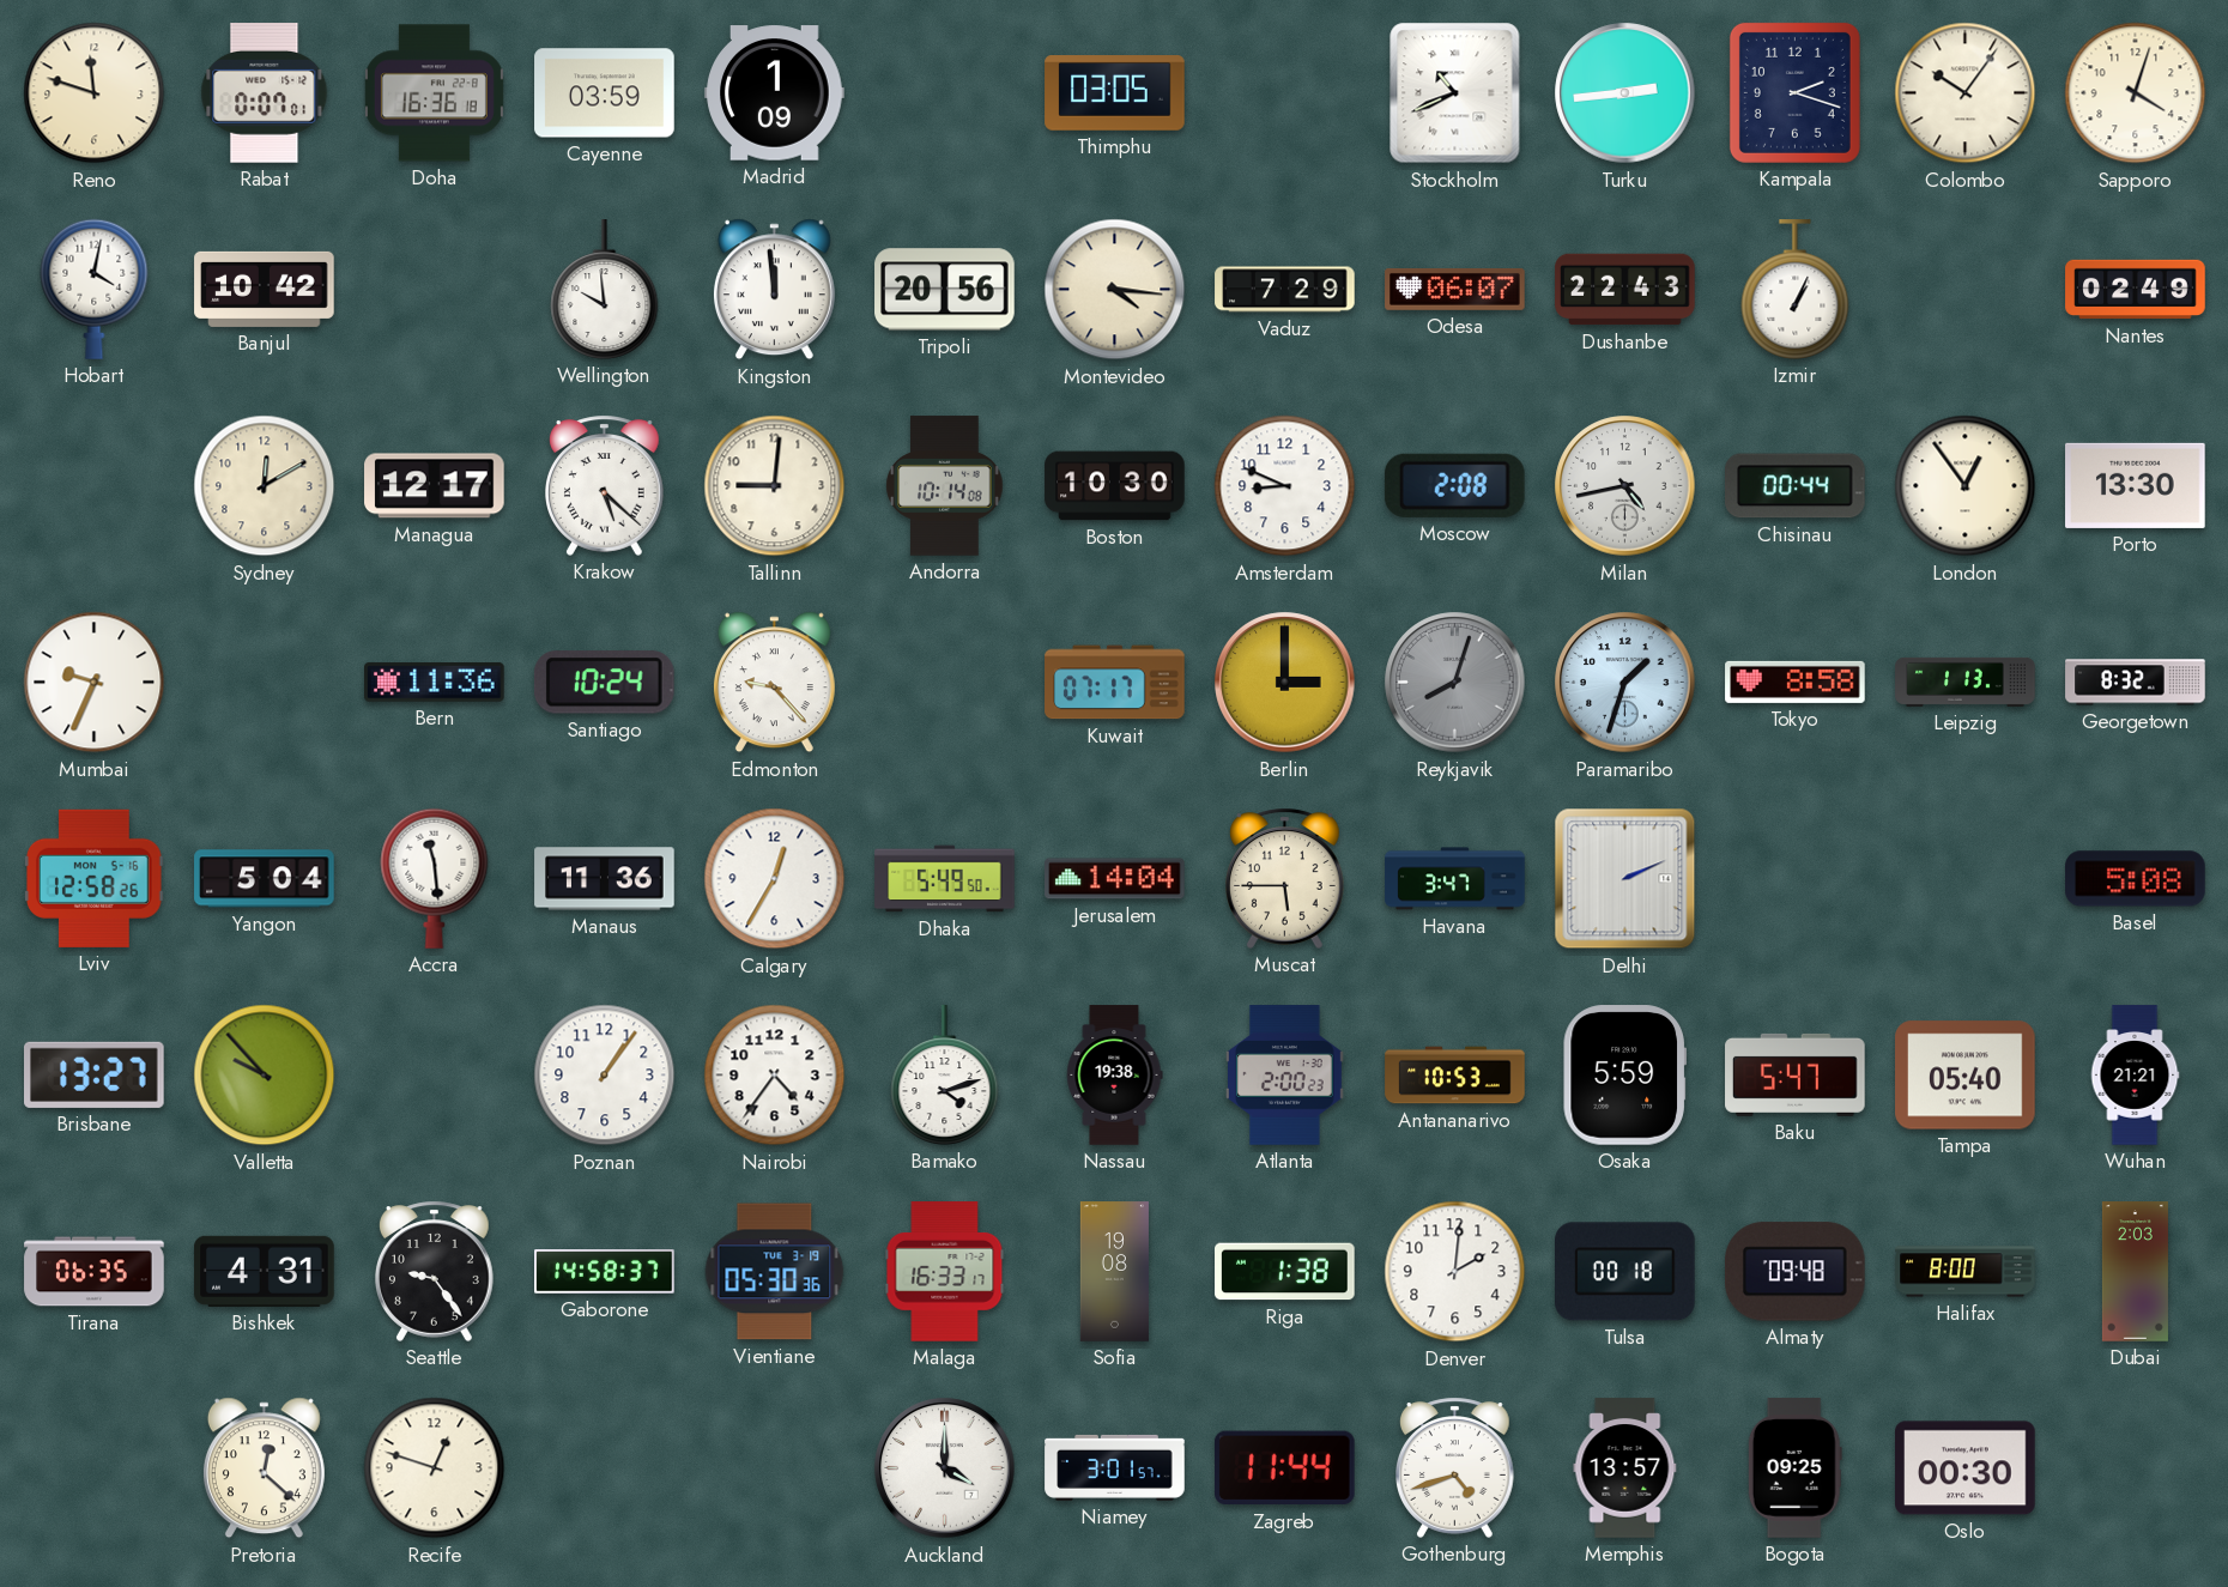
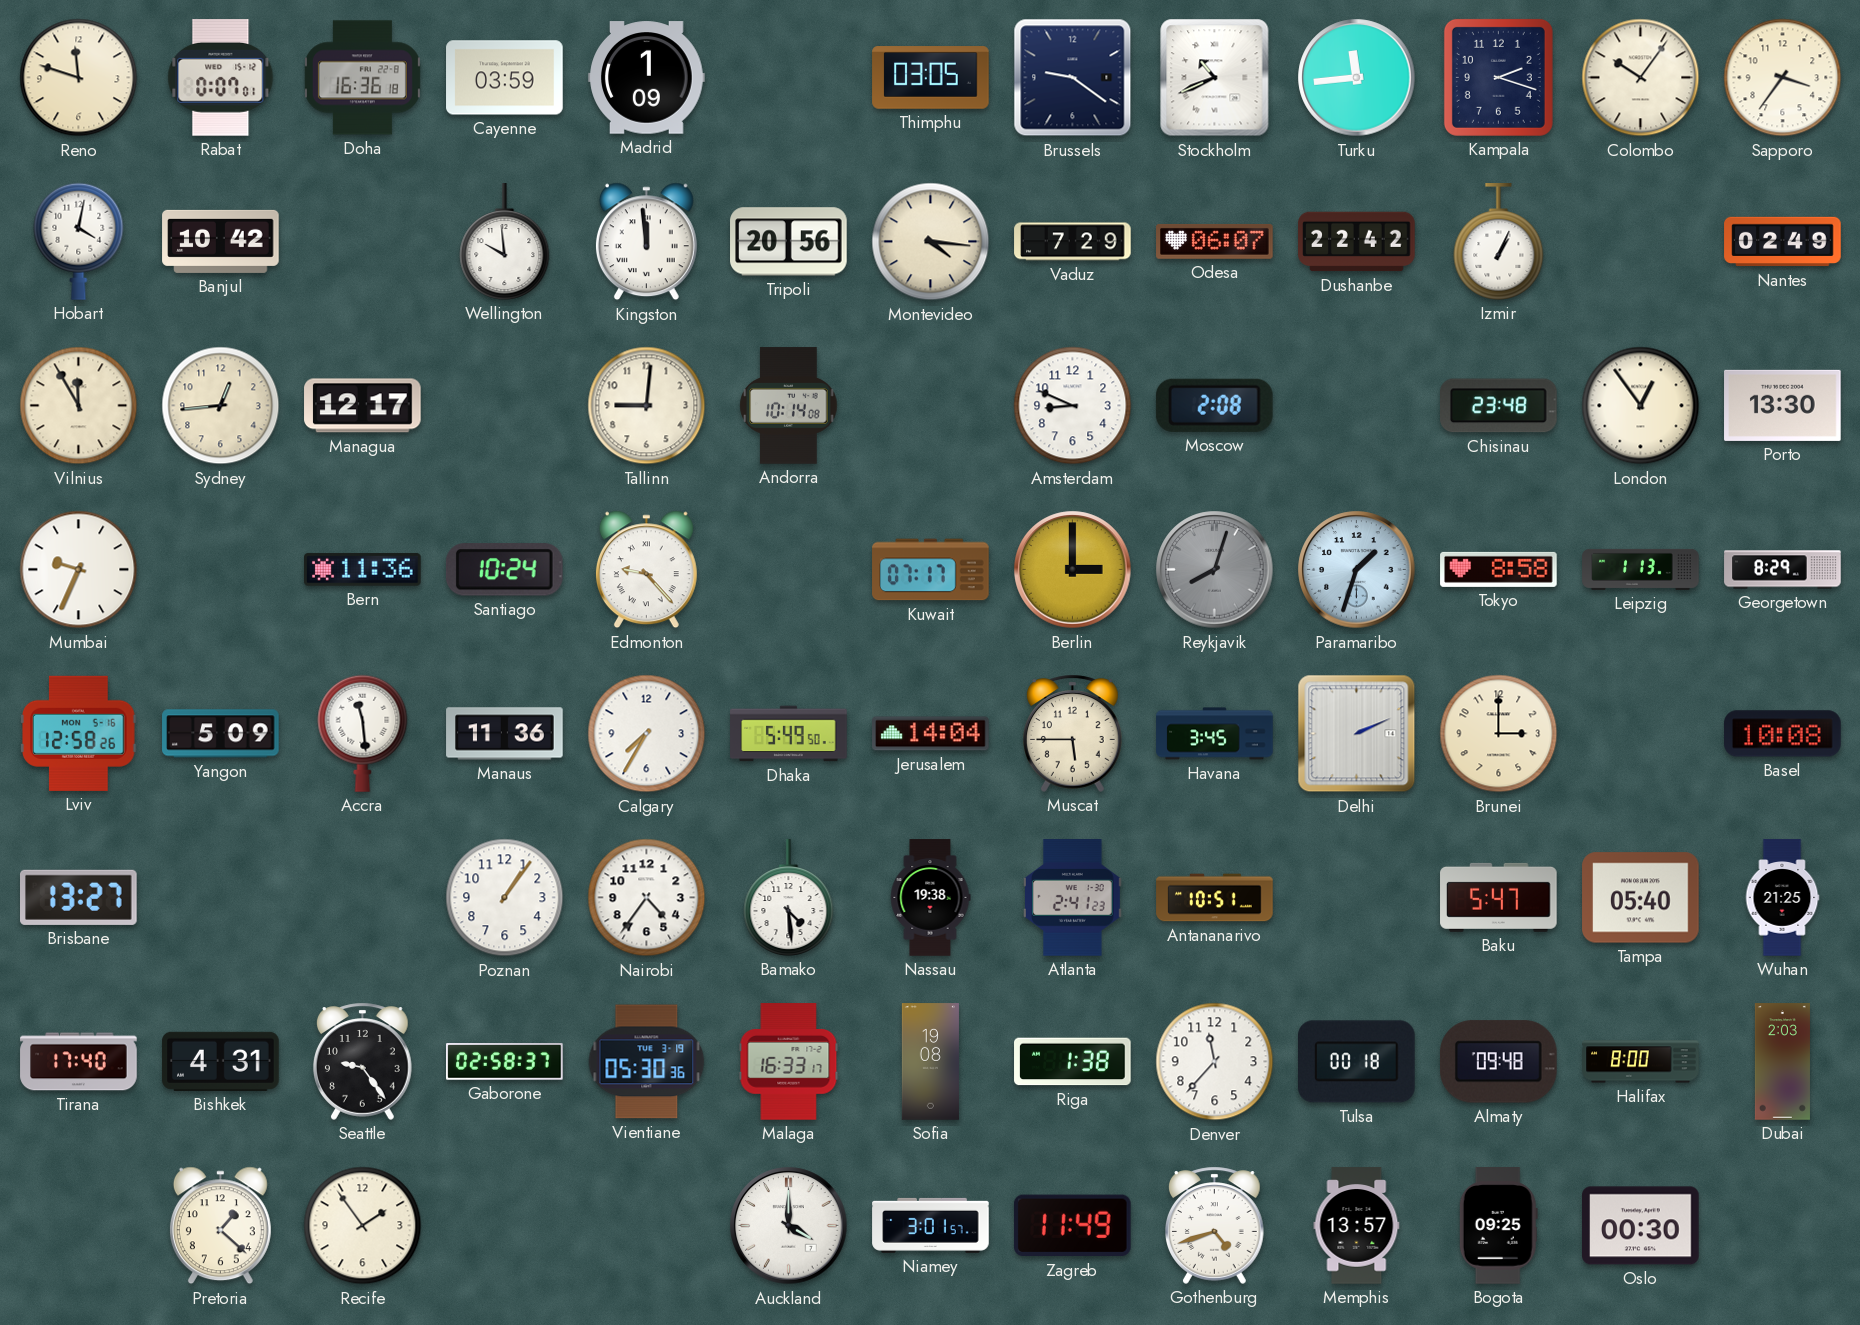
Brussels: none -> 9:21 (1073, 78)
Turku: 2:44 -> 11:44 (1357, 78)
Sapporo: 4:03 -> 3:36 (1783, 78)
Dushanbe: 22:43 -> 22:42 (1357, 242)
Vilnius: none -> 11:55 (79, 406)
Sydney: 12:10 -> 12:44 (221, 406)
Krakow: 5:22 -> none (605, 485)
Boston: 10:30 -> none (1115, 486)
Milan: 4:43 -> none (1625, 486)
Chisinau: 00:44 -> 23:48 (1499, 406)
Georgetown: 8:32 -> 8:29 (1783, 570)
Yangon: 5:04 -> 5:09 (221, 734)
Calgary: 12:35 -> 7:35 (647, 734)
Havana: 3:47 -> 3:45 (1215, 734)
Brunei: none -> 3:00 (1499, 734)
Basel: 5:08 -> 10:08 (1783, 734)
Valletta: 9:53 -> none (265, 1076)
Bamako: 4:12 -> 4:29 (789, 898)
Atlanta: 2:00 -> 2:41 (1073, 898)
Antananarivo: 10:53 -> 10:51 (1215, 898)
Osaka: 5:59 -> none (1624, 1076)
Wuhan: 21:21 -> 21:25 (1782, 898)
Tirana: 06:35 -> 17:40 (79, 1062)
Gaborone: 14:58 -> 02:58 (505, 1062)
Denver: 2:01 -> 11:37 (1215, 1062)
Pretoria: 12:22 -> 1:22 (220, 1226)
Recife: 12:48 -> 1:54 (363, 1226)
Zagreb: 11:44 -> 11:49 (1072, 1226)
